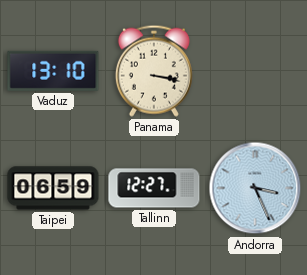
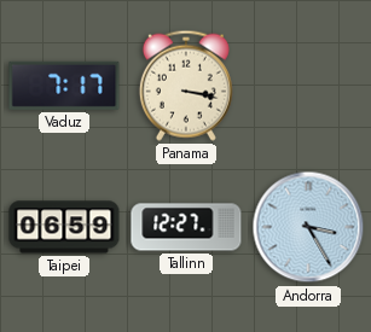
Vaduz: 13:10 -> 7:17 (64, 86)
Andorra: 3:26 -> 3:25 (308, 227)
